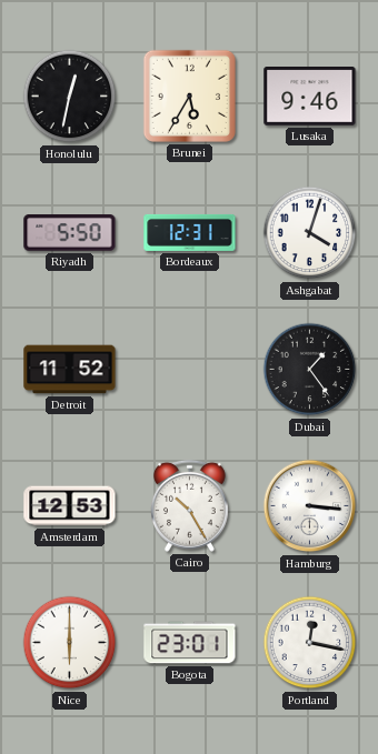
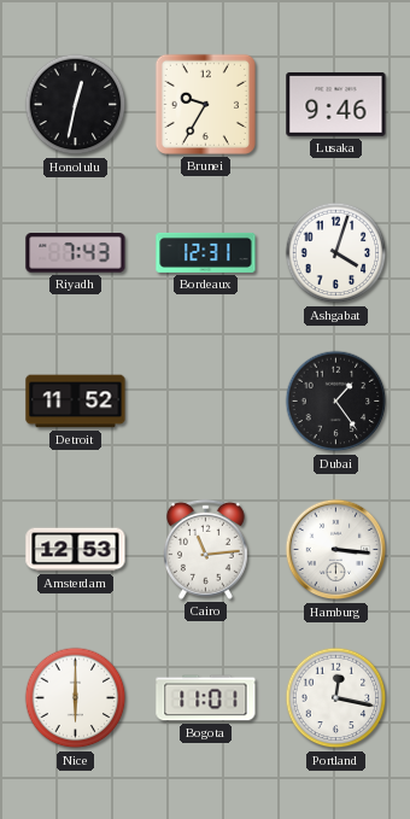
Brunei: 5:35 -> 9:35 (205, 104)
Riyadh: 5:50 -> 7:43 (76, 253)
Cairo: 10:25 -> 11:14 (205, 549)
Bogota: 23:01 -> 11:01 (206, 698)
